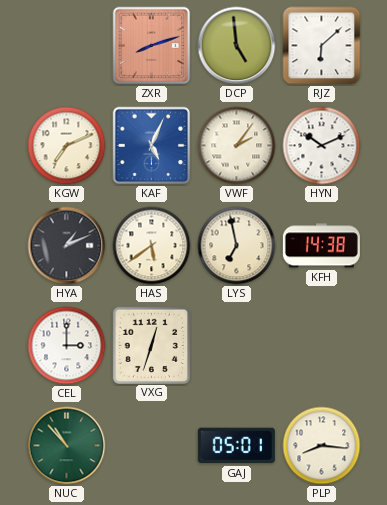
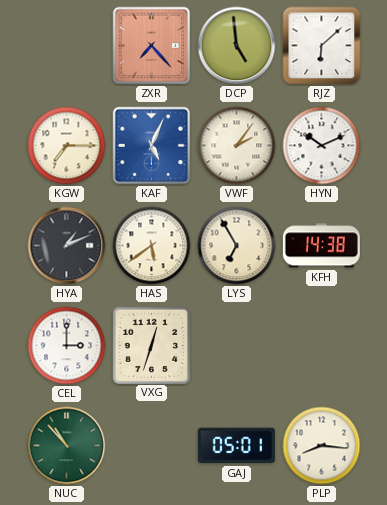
ZXR: 8:12 -> 7:23 (152, 46)
KGW: 7:11 -> 7:15 (67, 146)
LYS: 6:58 -> 6:55 (237, 246)
